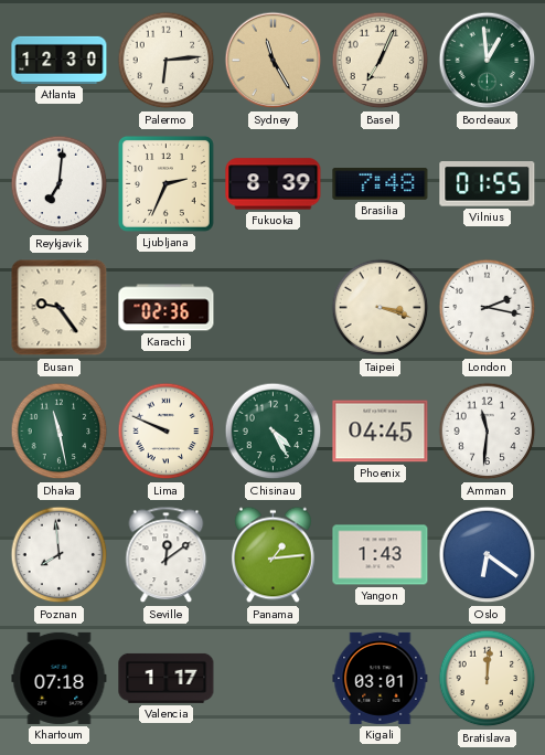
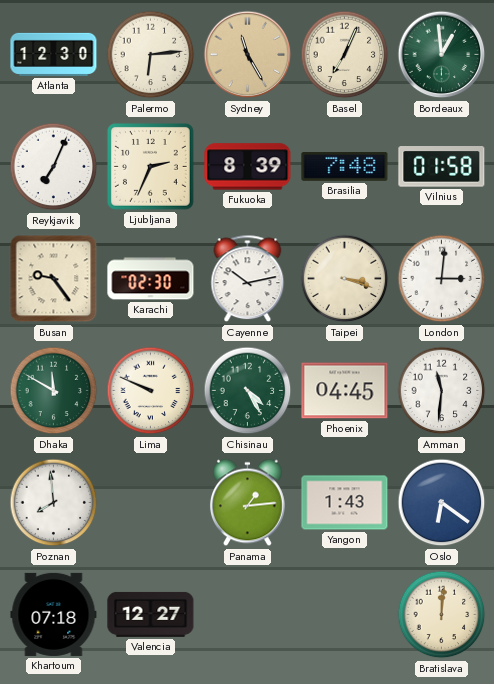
Reykjavik: 7:01 -> 7:04 (54, 167)
Vilnius: 01:55 -> 01:58 (442, 167)
Karachi: 02:36 -> 02:30 (151, 279)
Cayenne: none -> 10:13 (248, 279)
London: 2:17 -> 3:01 (442, 279)
Dhaka: 11:28 -> 11:50 (54, 391)
Seville: 12:09 -> none (167, 555)
Valencia: 1:17 -> 12:27 (151, 614)
Kigali: 03:01 -> none (381, 678)
